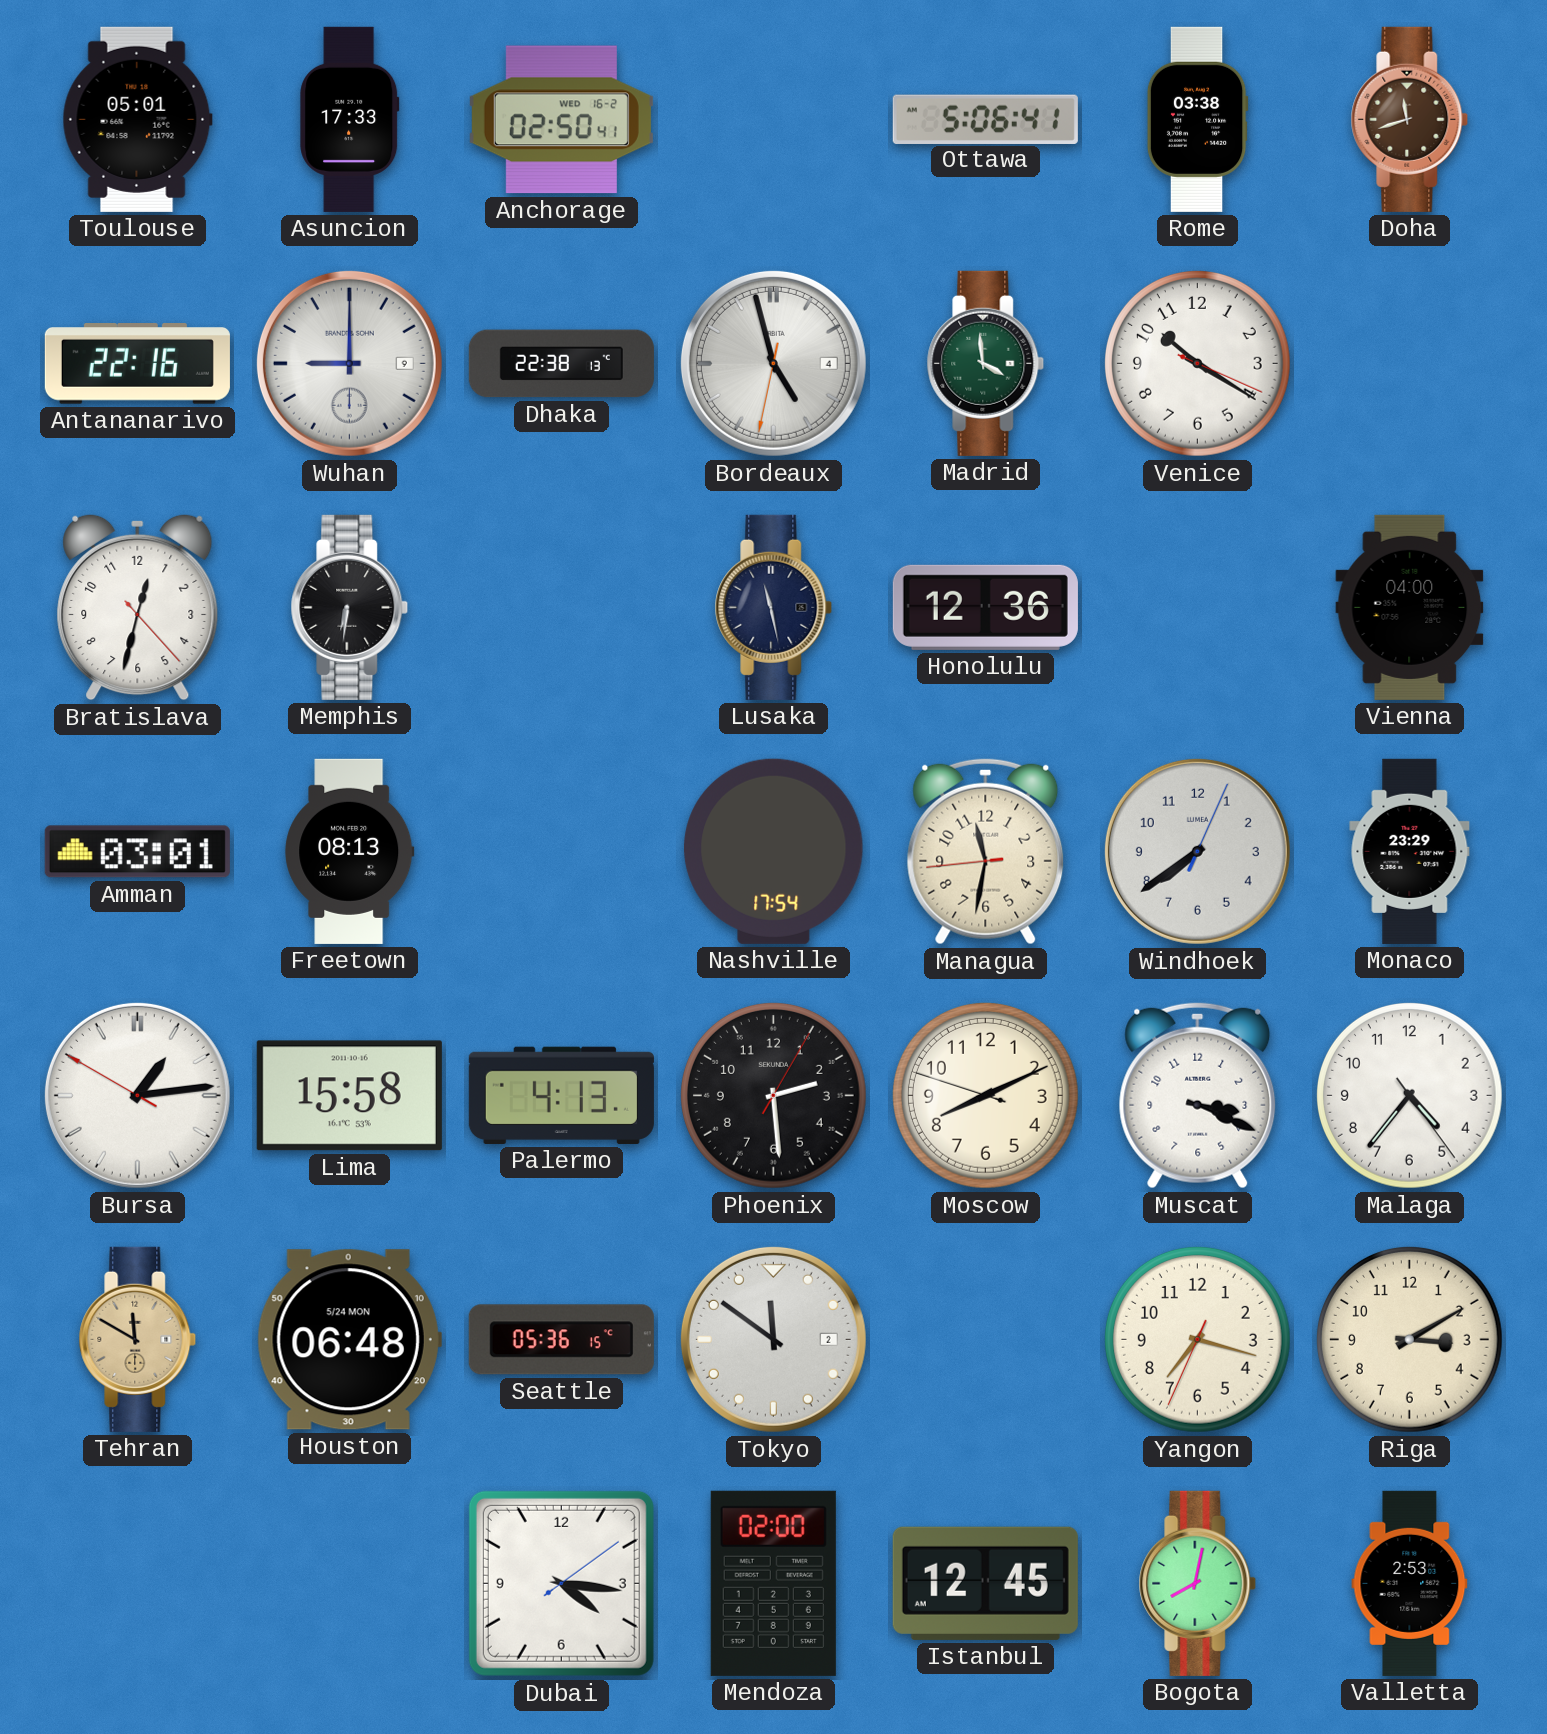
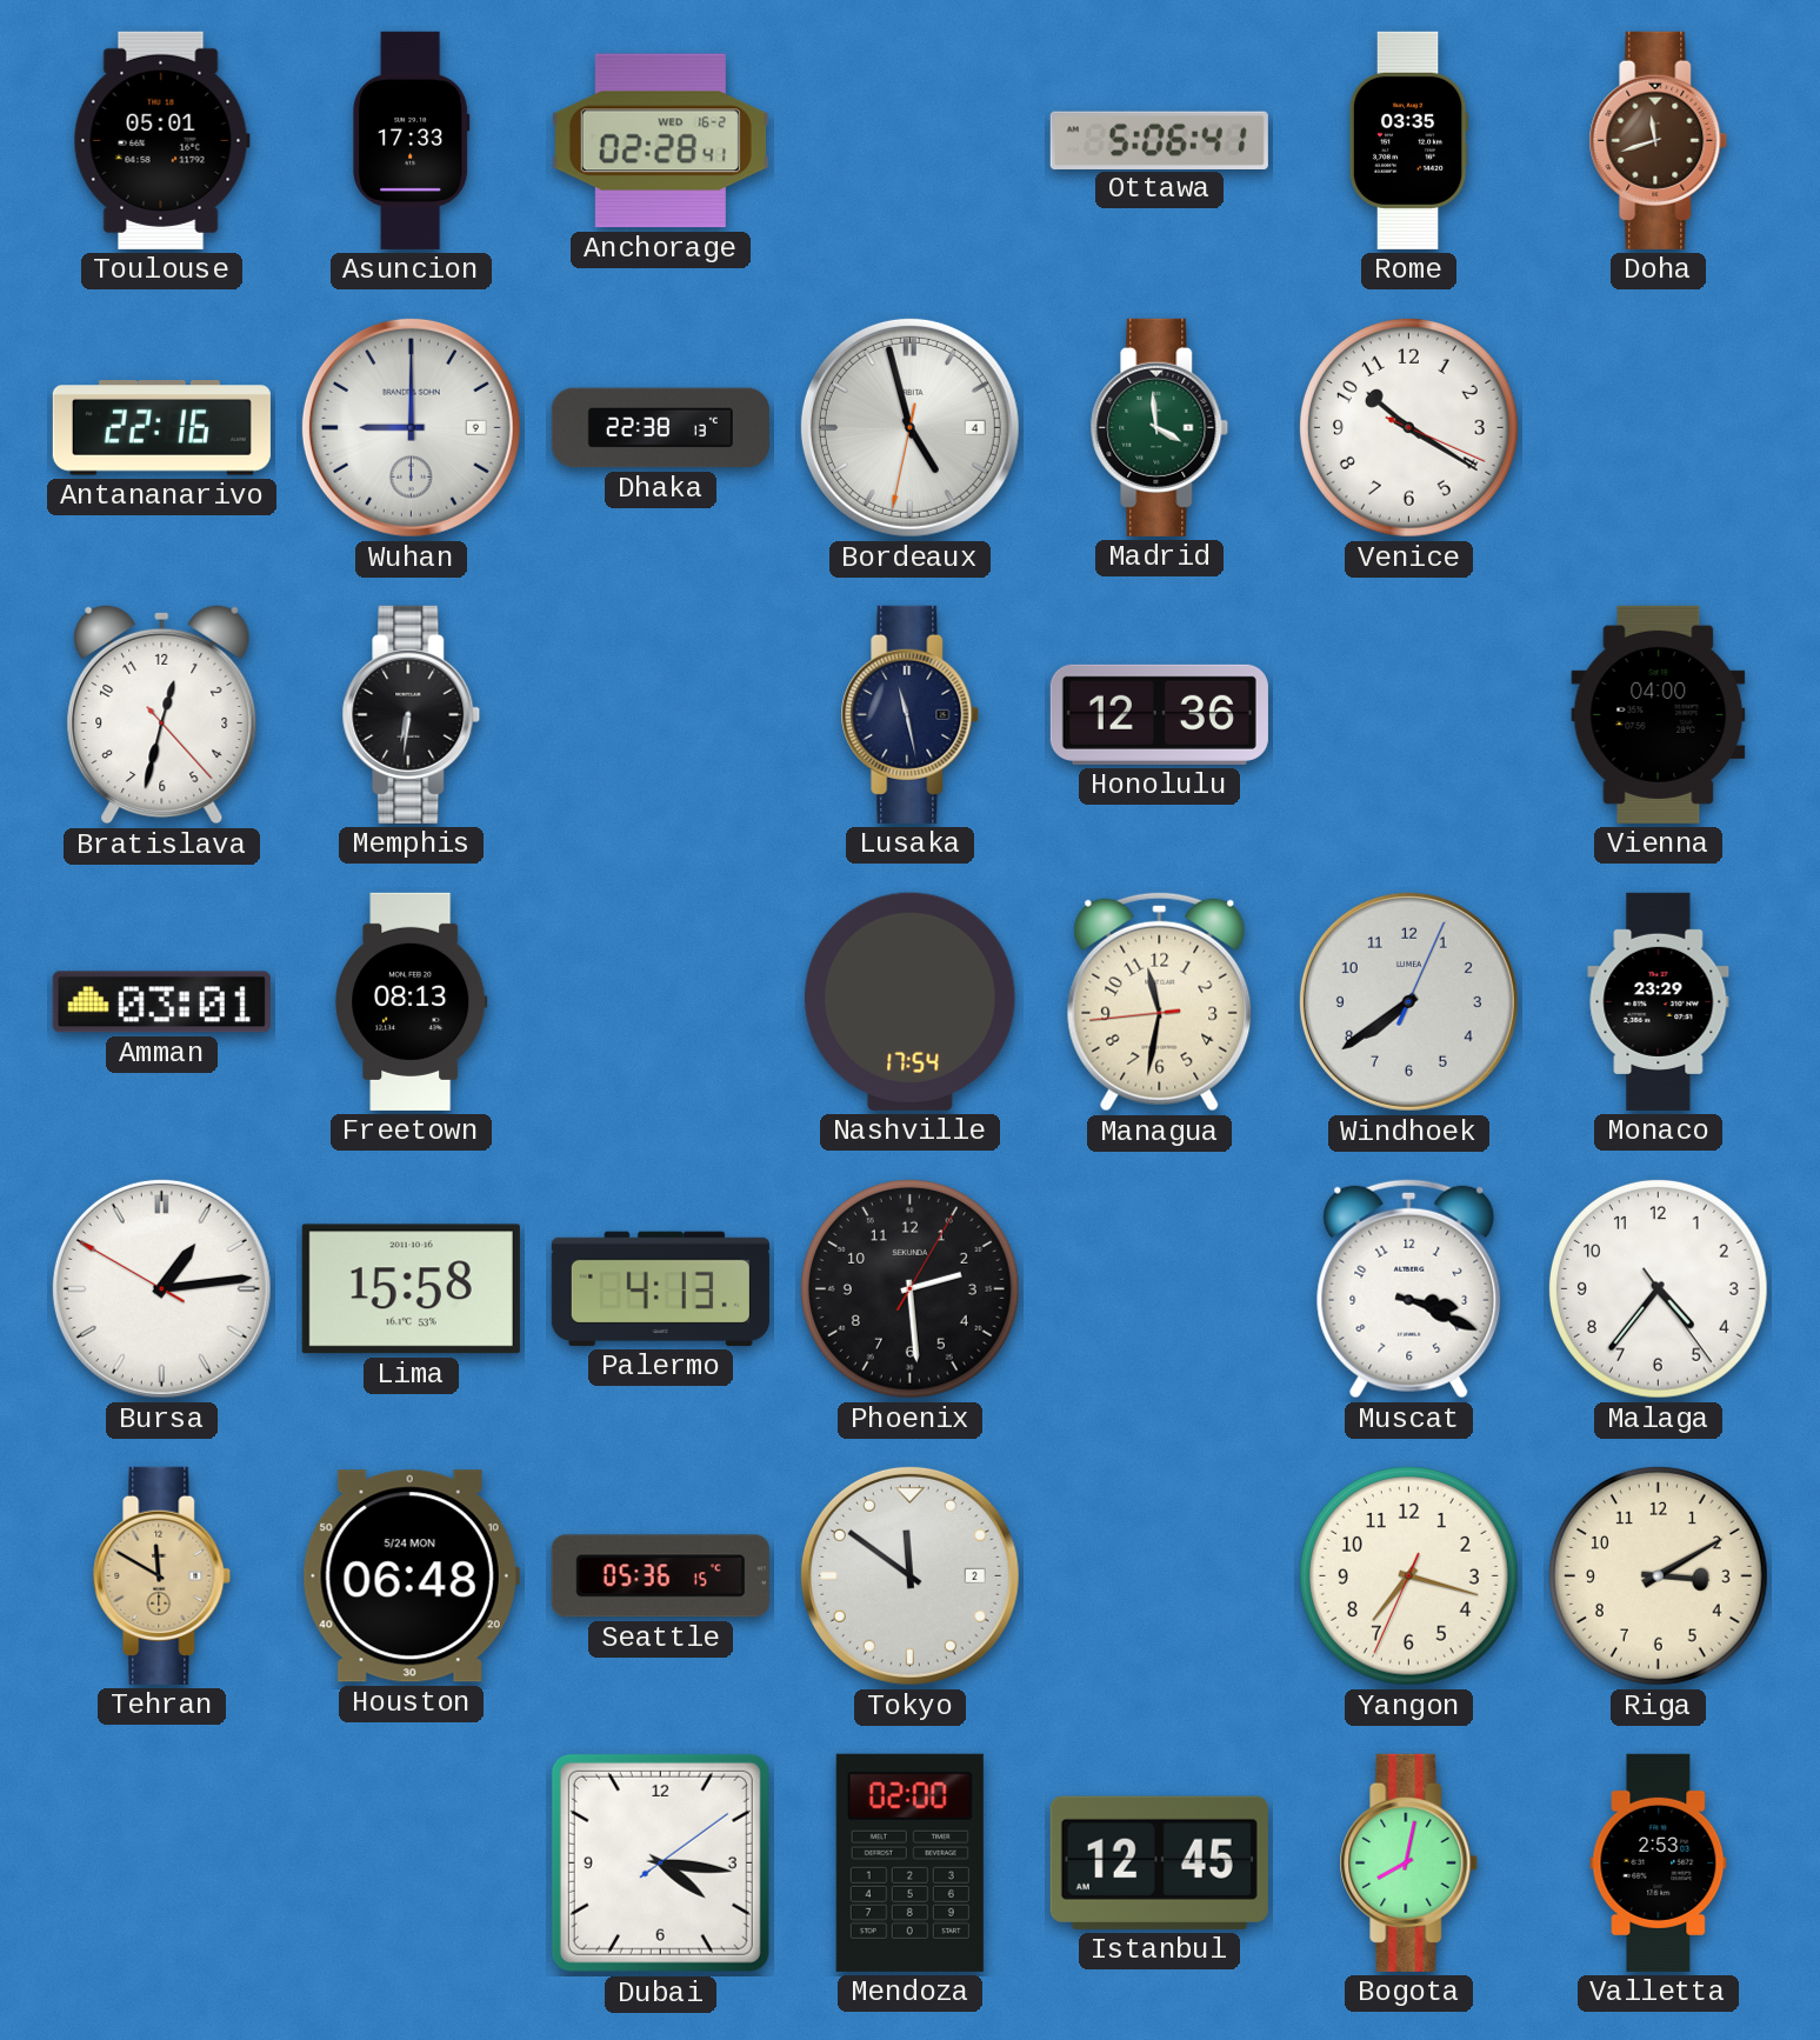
Anchorage: 02:50 -> 02:28 (660, 141)
Rome: 03:38 -> 03:35 (1408, 140)
Moscow: 8:10 -> none (985, 1095)
